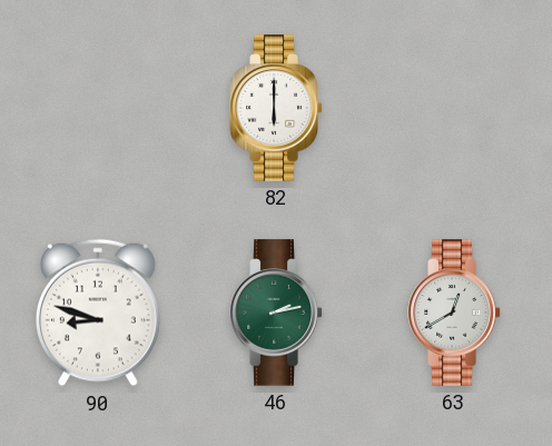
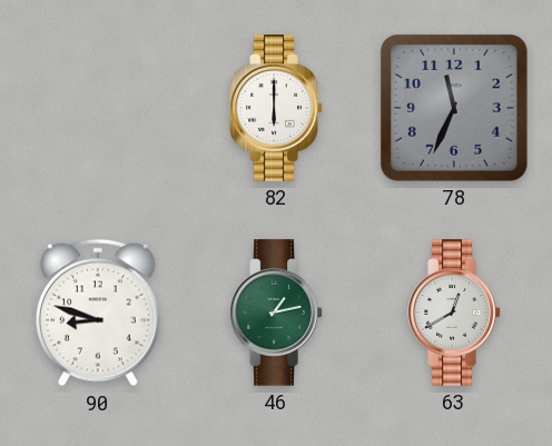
78: none -> 11:34 (454, 108)
46: 2:13 -> 1:13 (276, 313)
